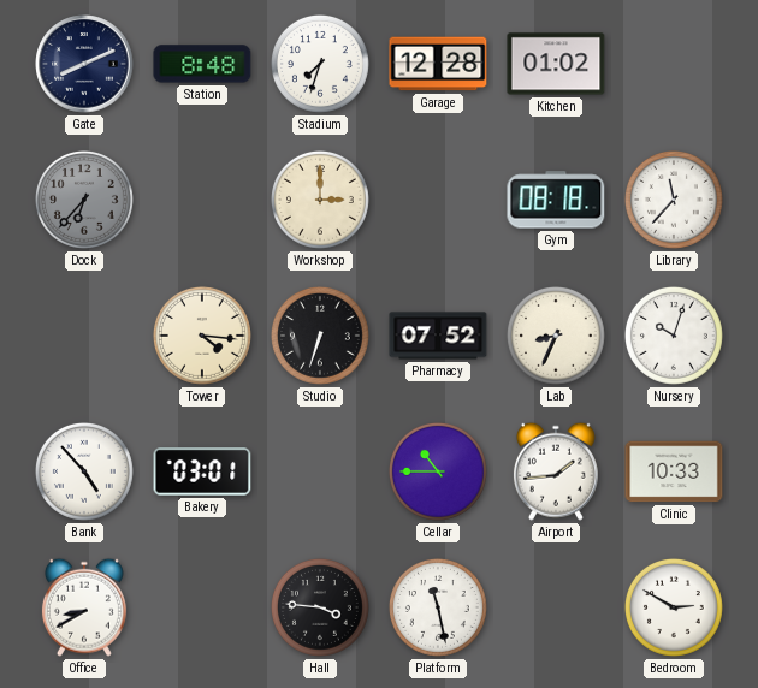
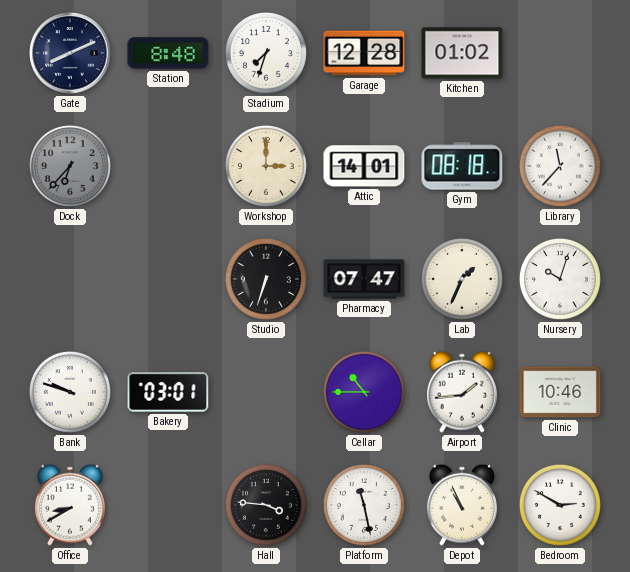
Attic: none -> 14:01 (364, 166)
Tower: 4:16 -> none (202, 336)
Pharmacy: 07:52 -> 07:47 (364, 279)
Lab: 8:34 -> 1:34 (462, 279)
Bank: 4:53 -> 9:48 (70, 392)
Clinic: 10:33 -> 10:46 (560, 392)
Depot: none -> 10:56 (462, 505)
